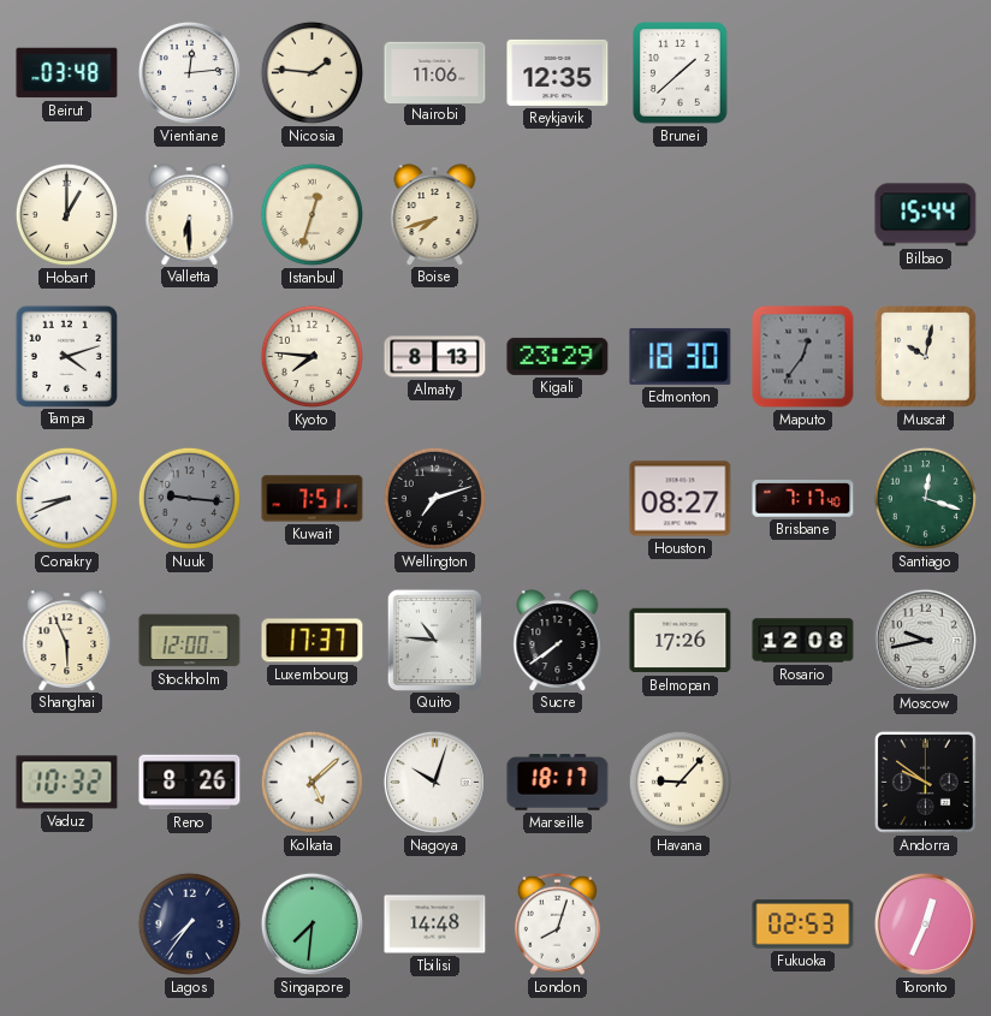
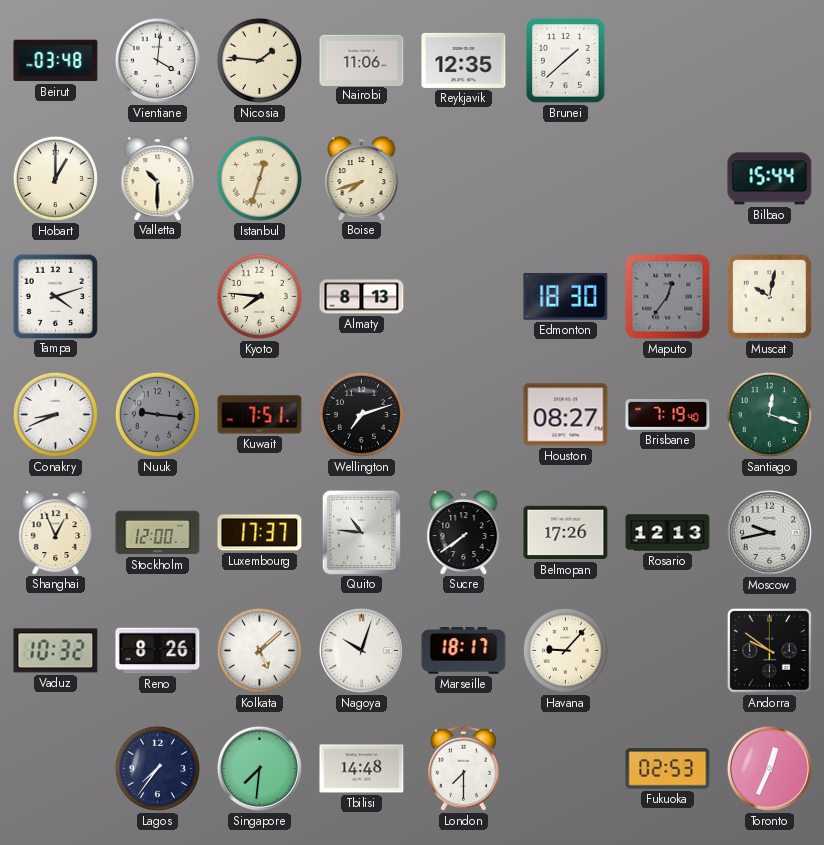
Vientiane: 12:14 -> 4:01 (157, 60)
Valletta: 6:30 -> 10:30 (158, 178)
Kigali: 23:29 -> none (558, 356)
Brisbane: 7:17 -> 7:19 (668, 415)
Shanghai: 5:56 -> 12:56 (56, 532)
Rosario: 12:08 -> 12:13 (668, 533)
London: 8:03 -> 7:30 (463, 768)
